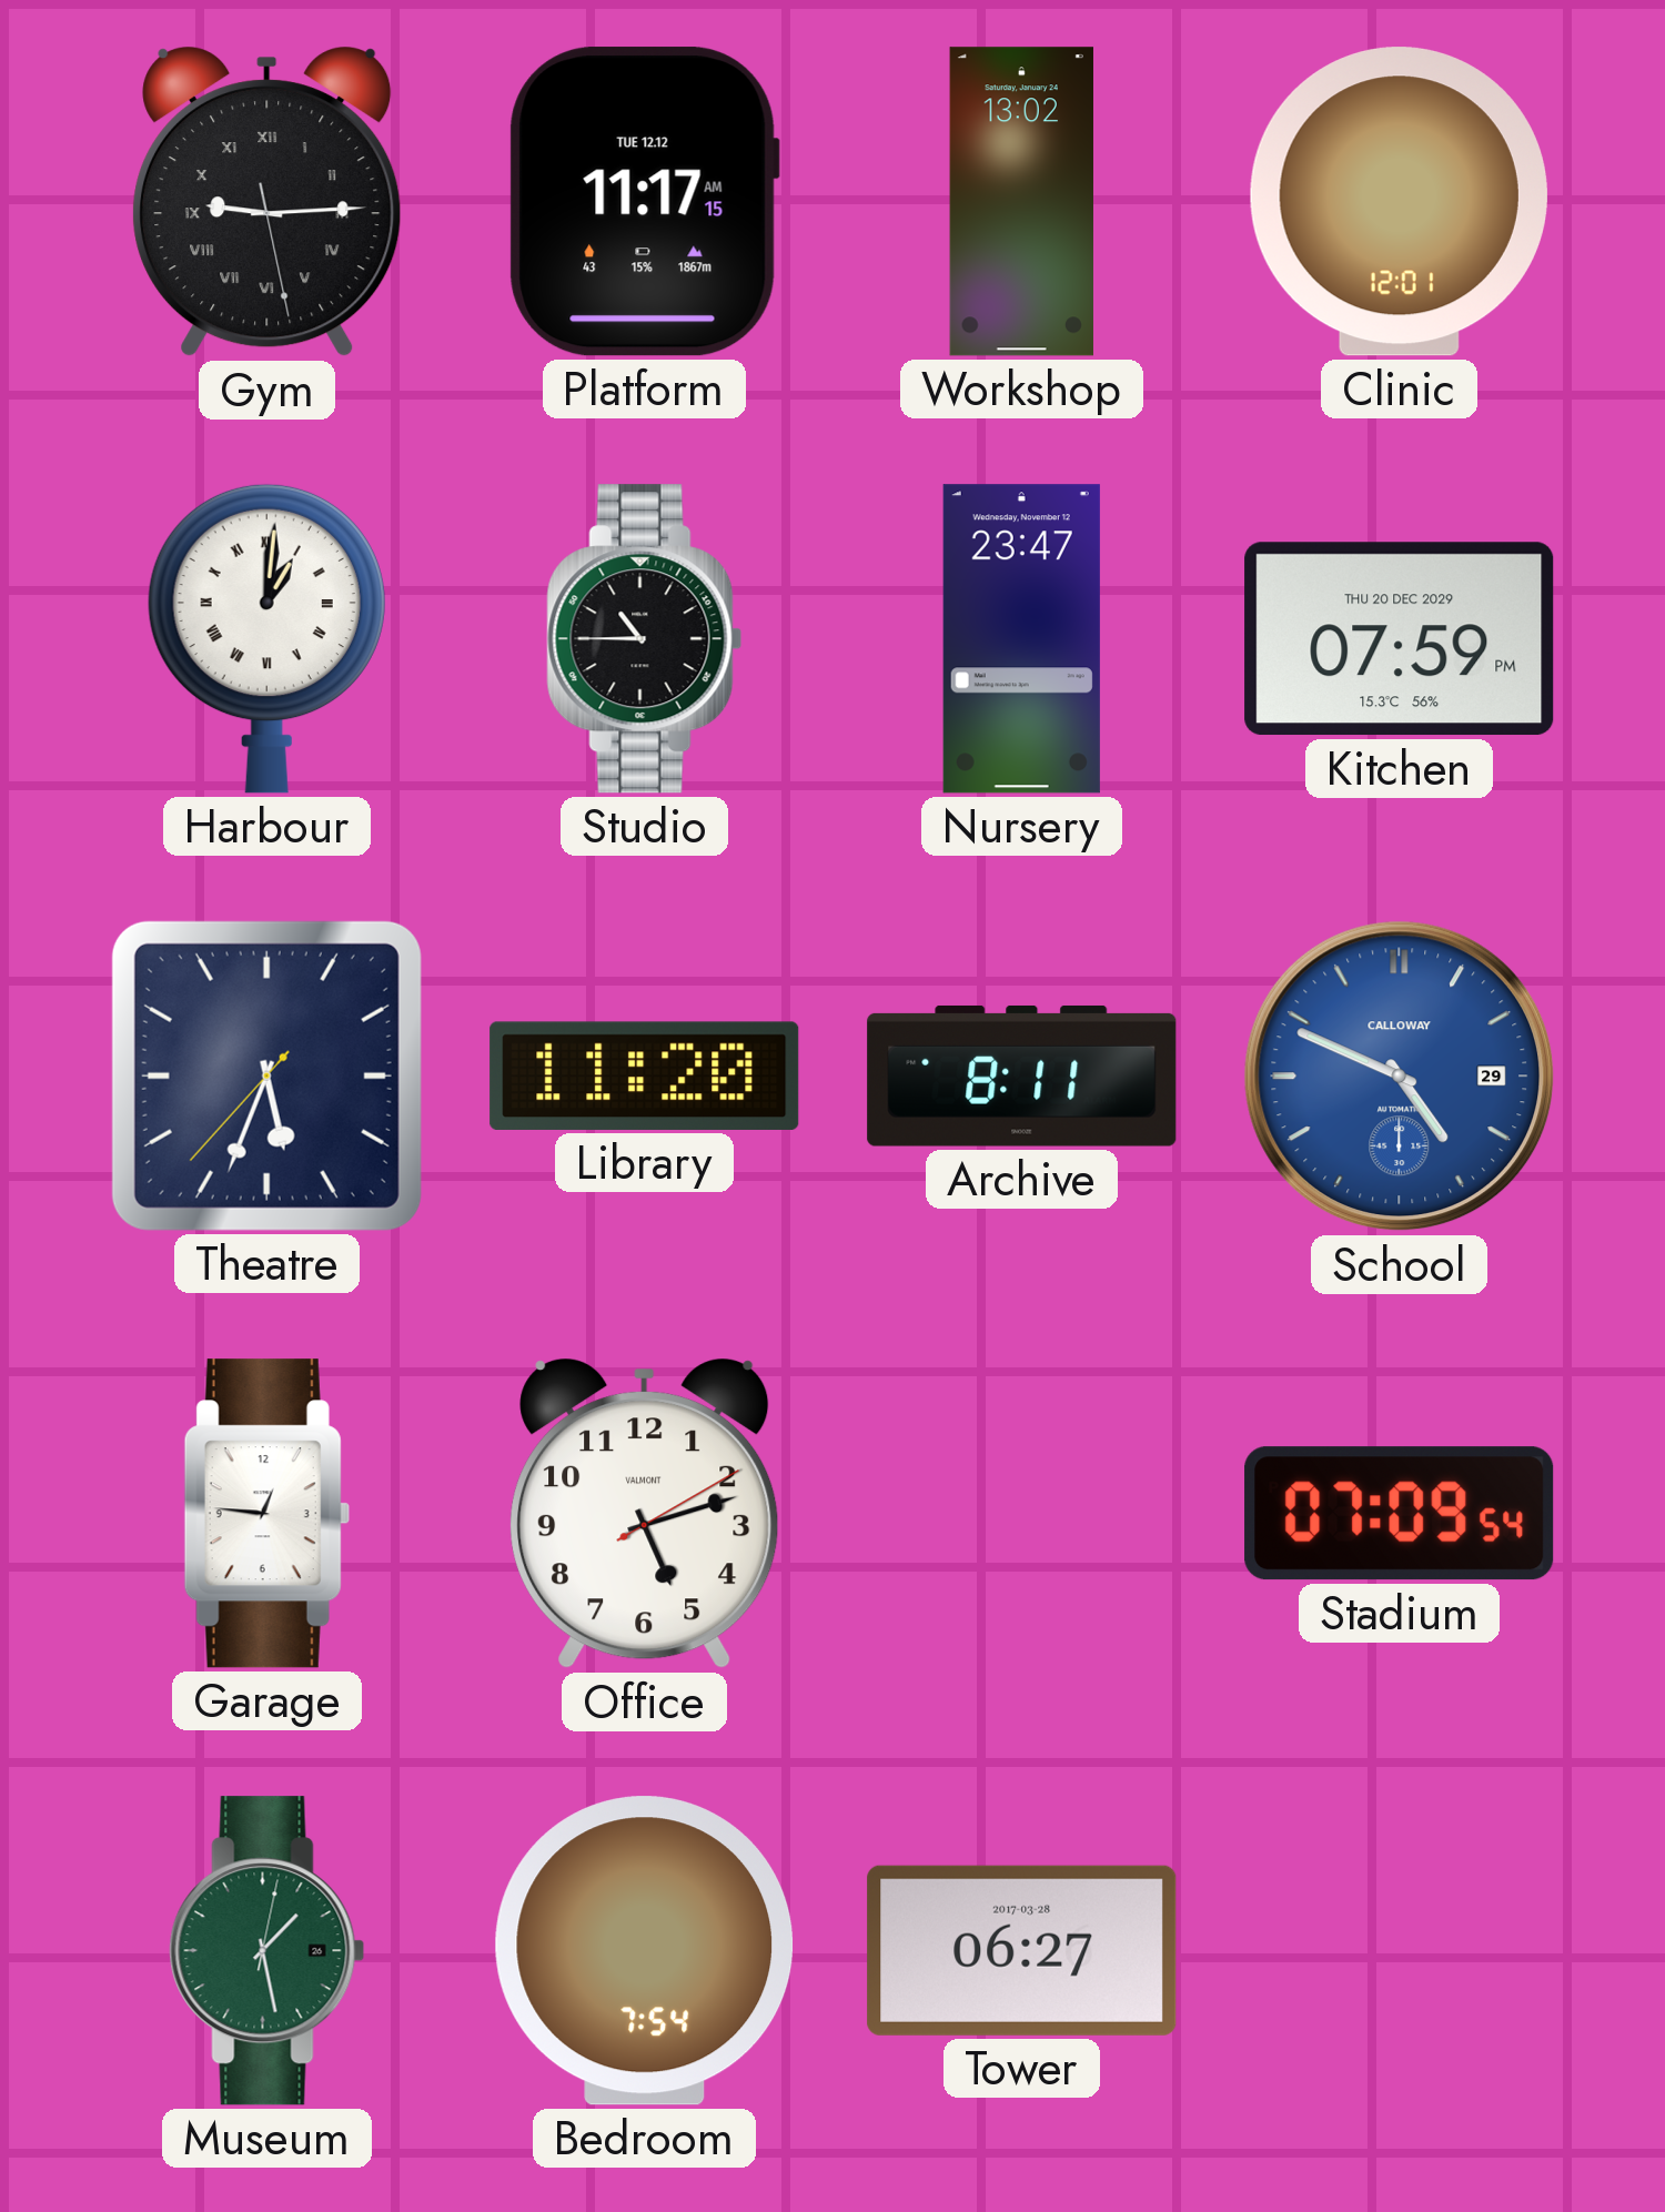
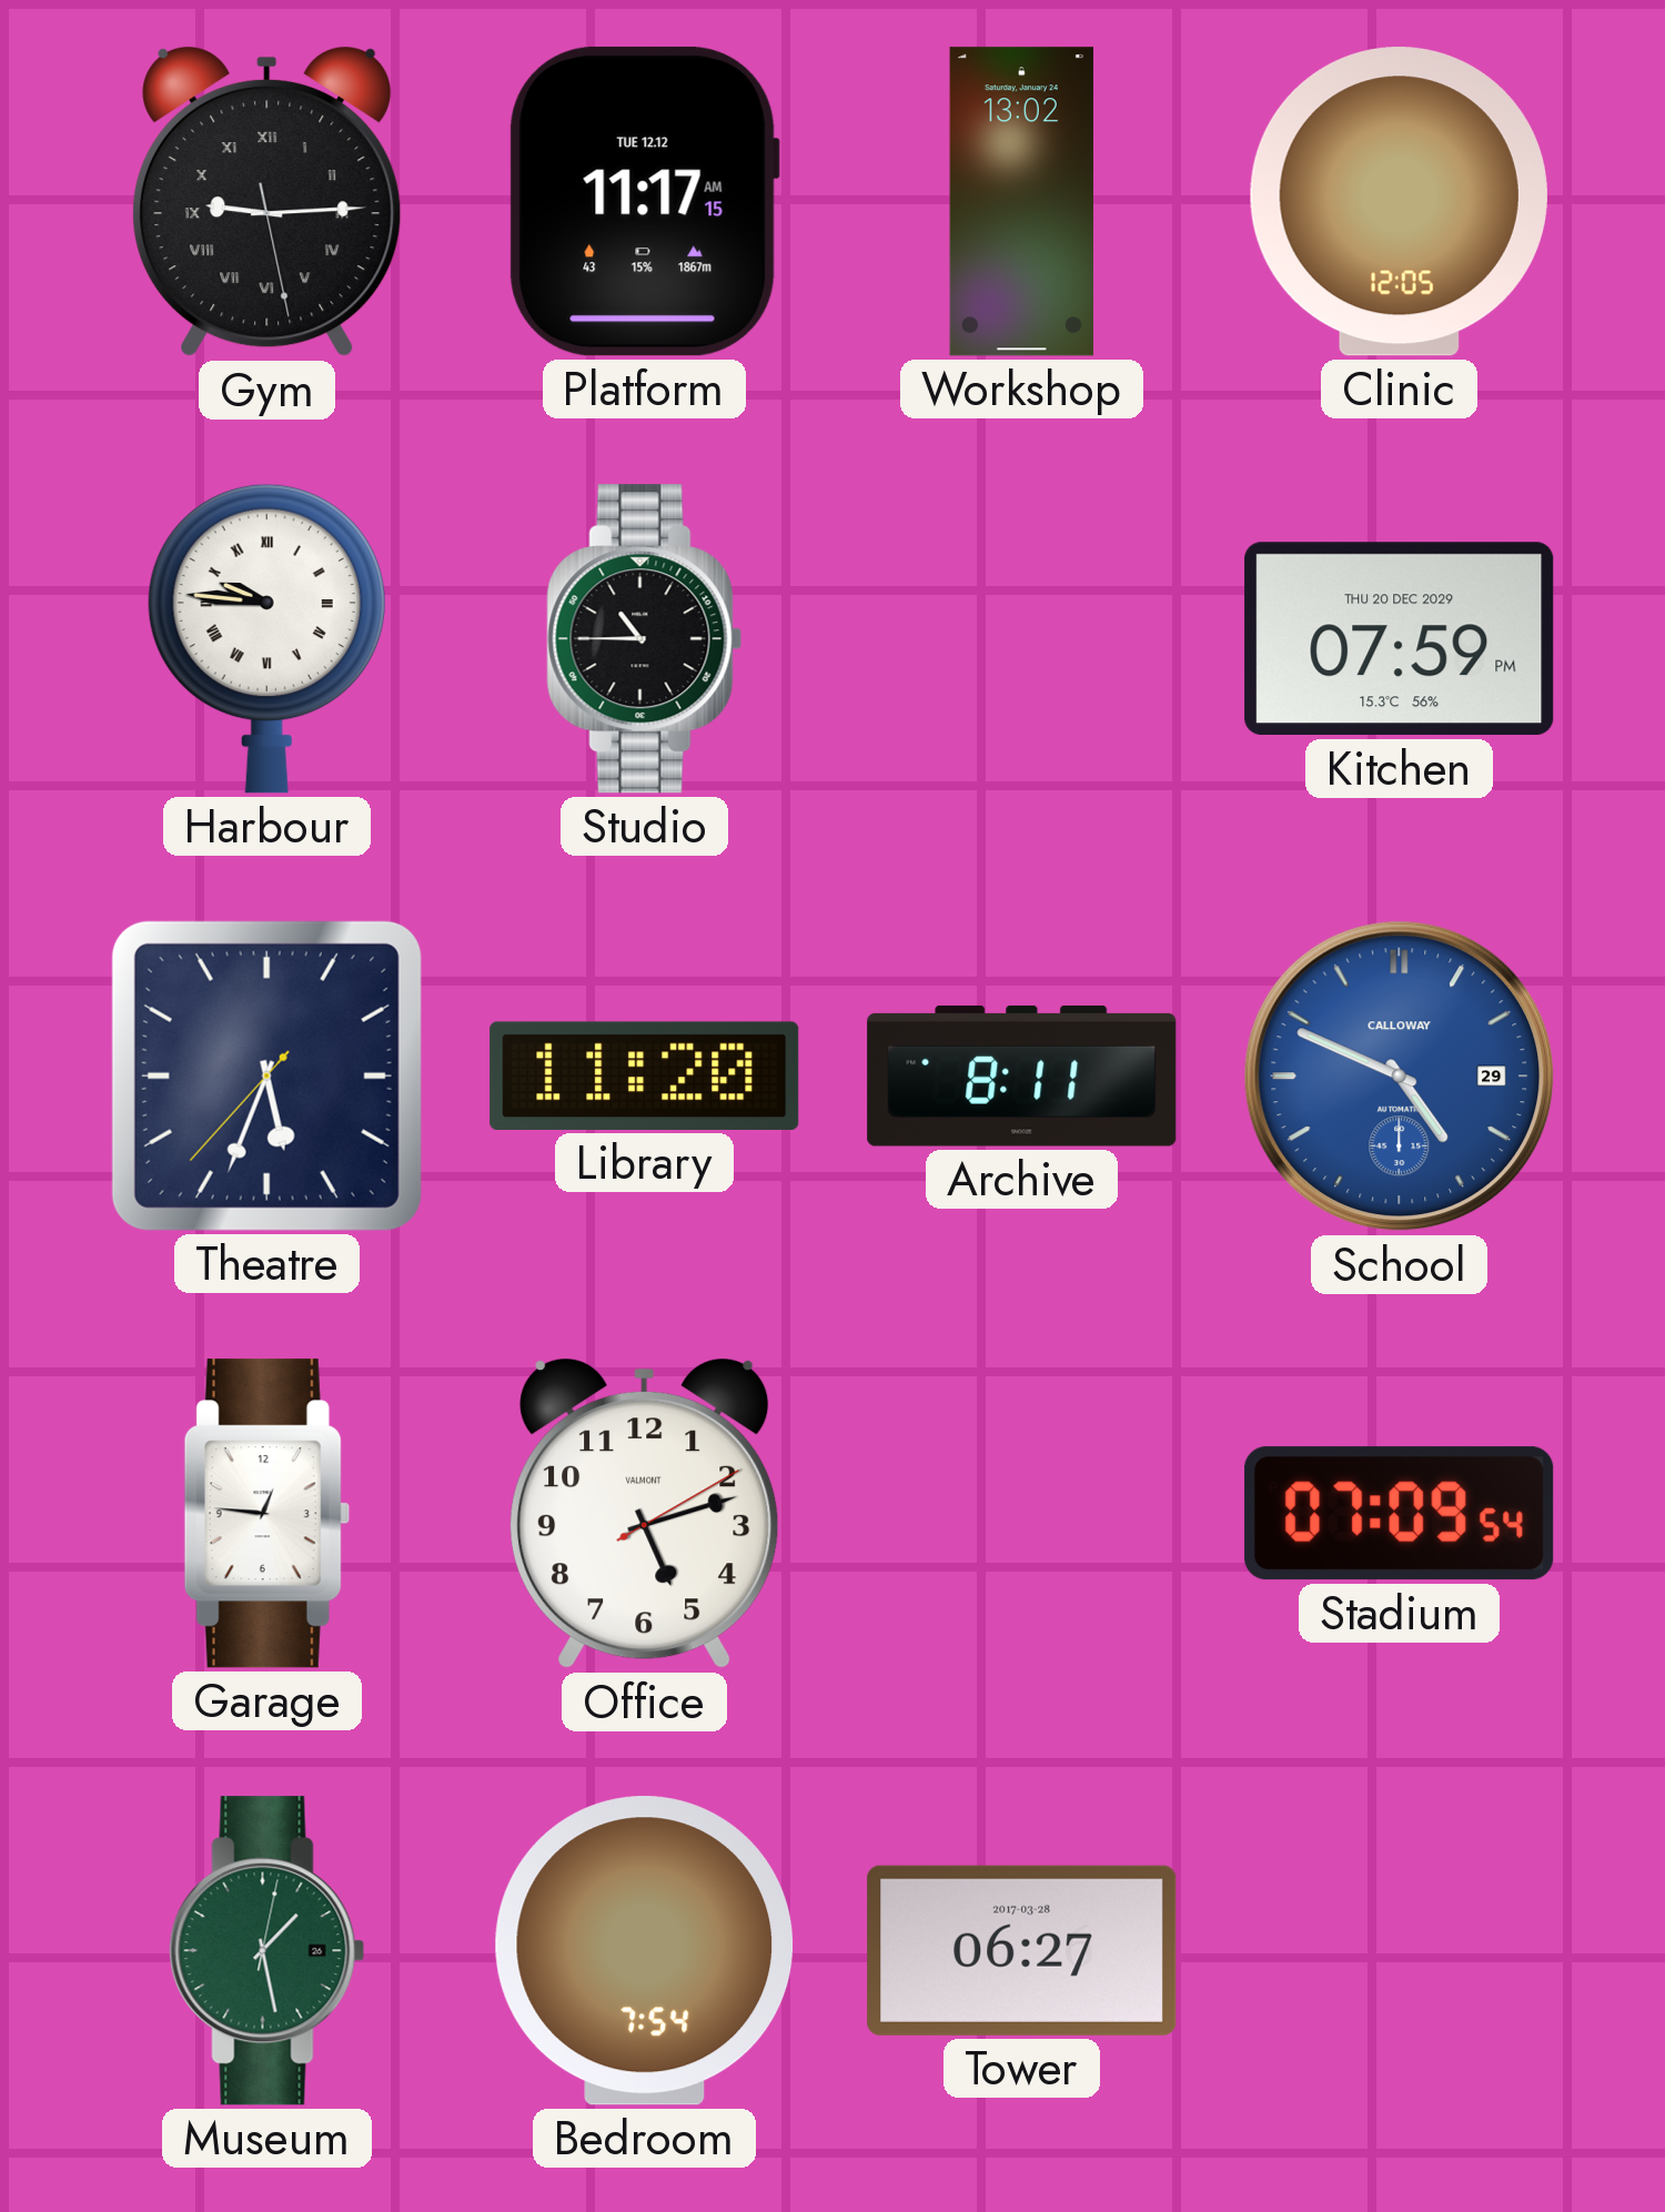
Clinic: 12:01 -> 12:05 (1399, 202)
Harbour: 1:01 -> 9:46 (266, 638)
Nursery: 23:47 -> none (1021, 639)
